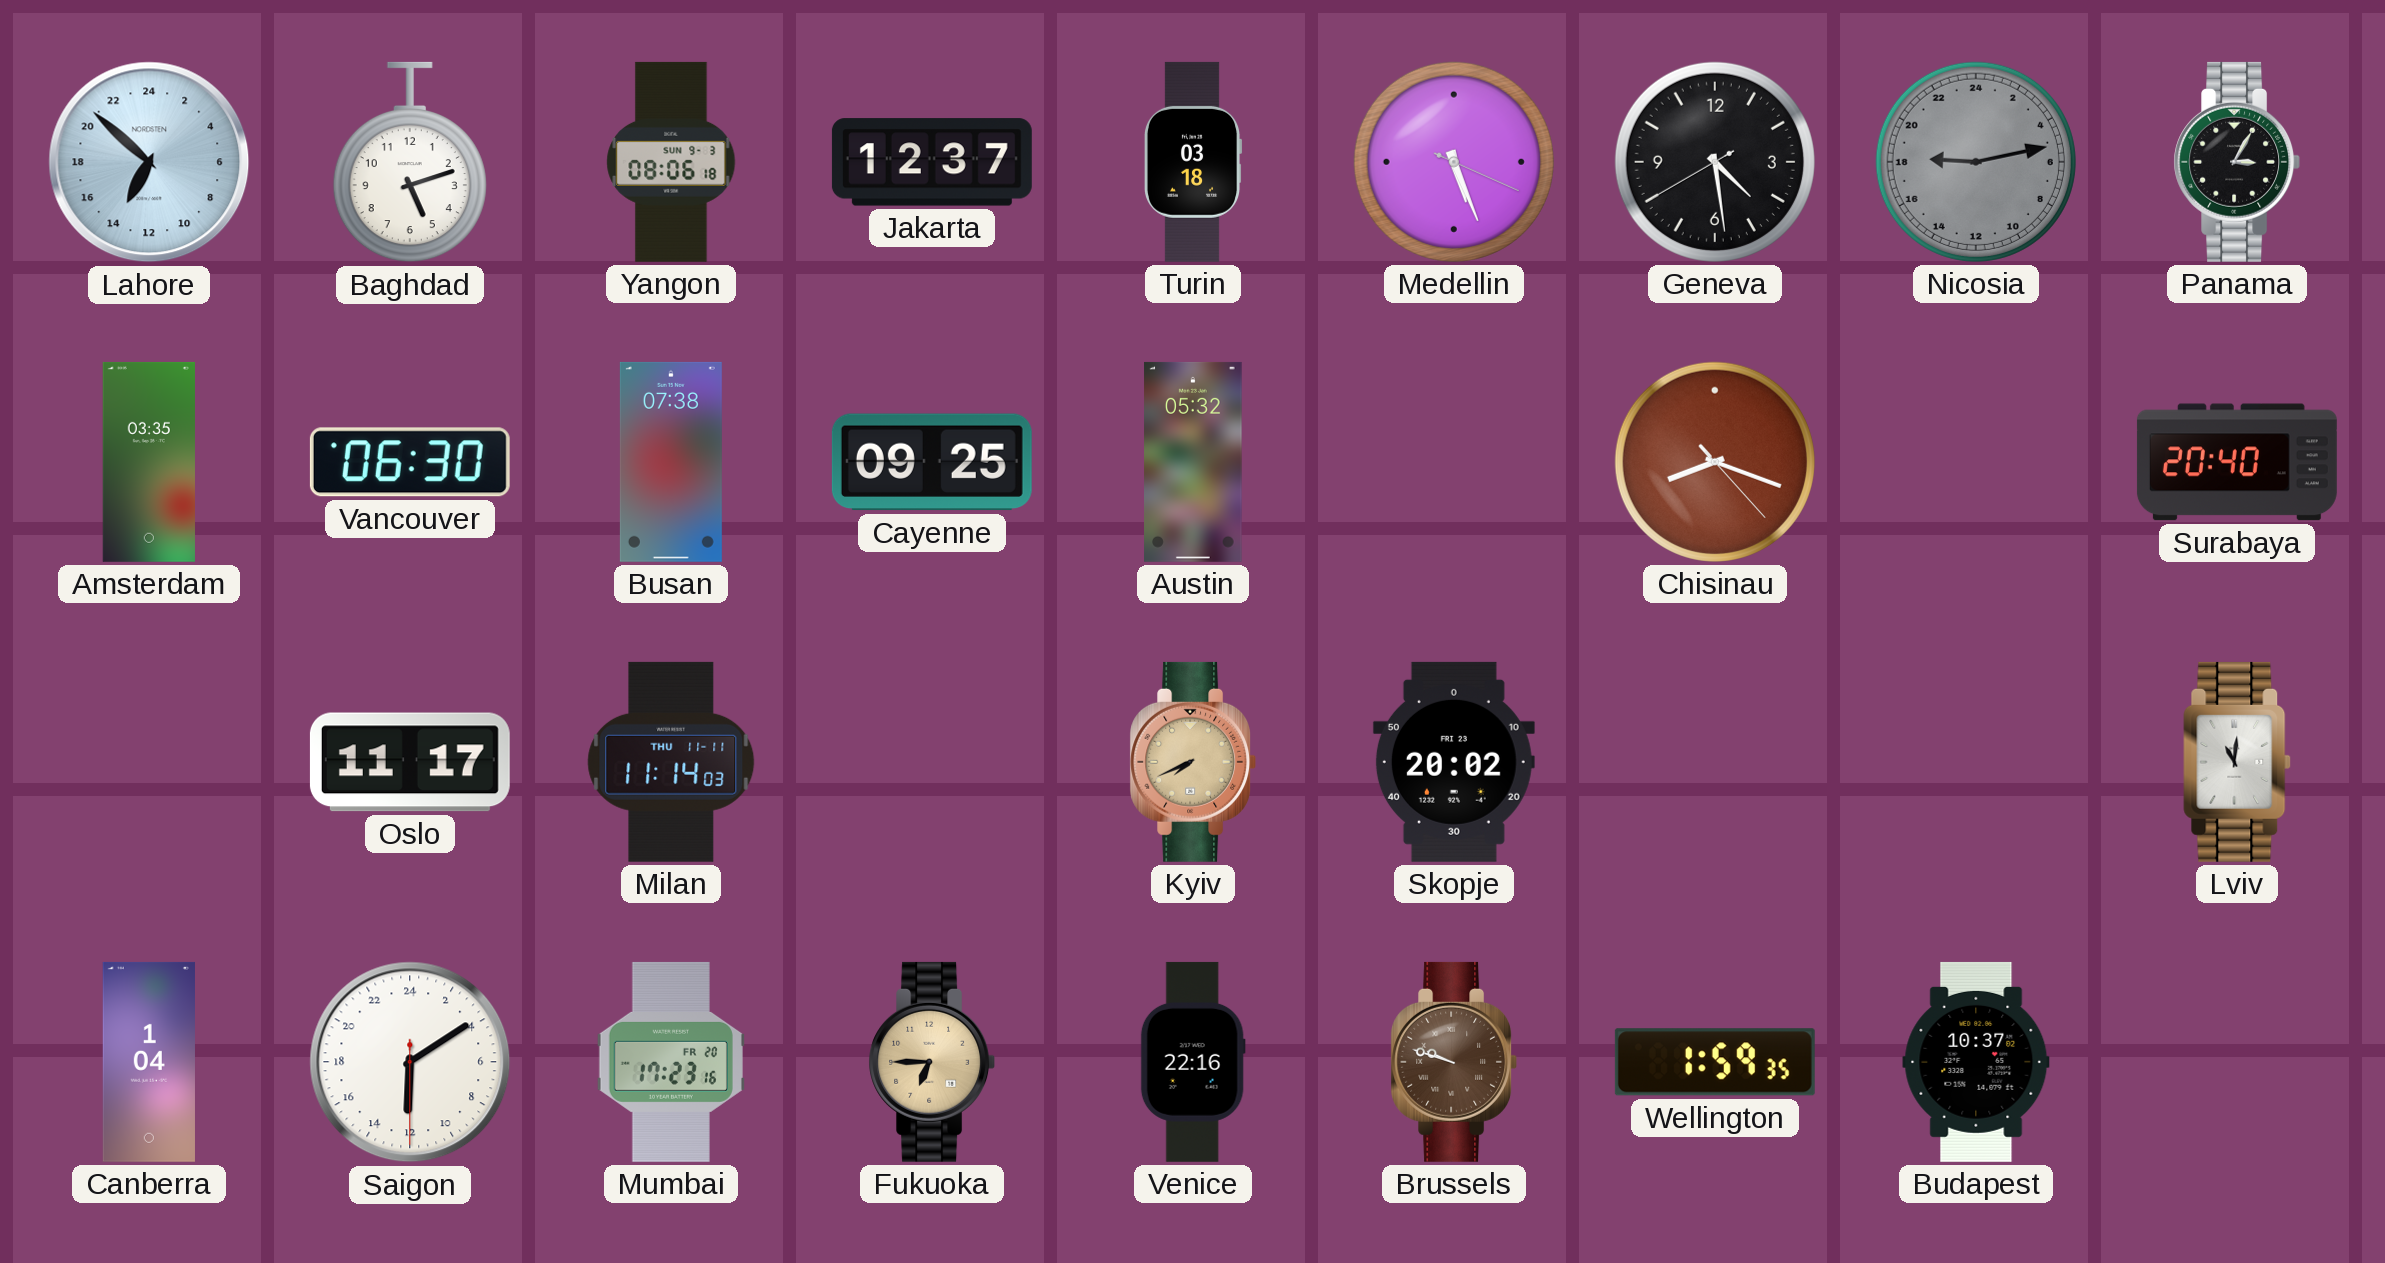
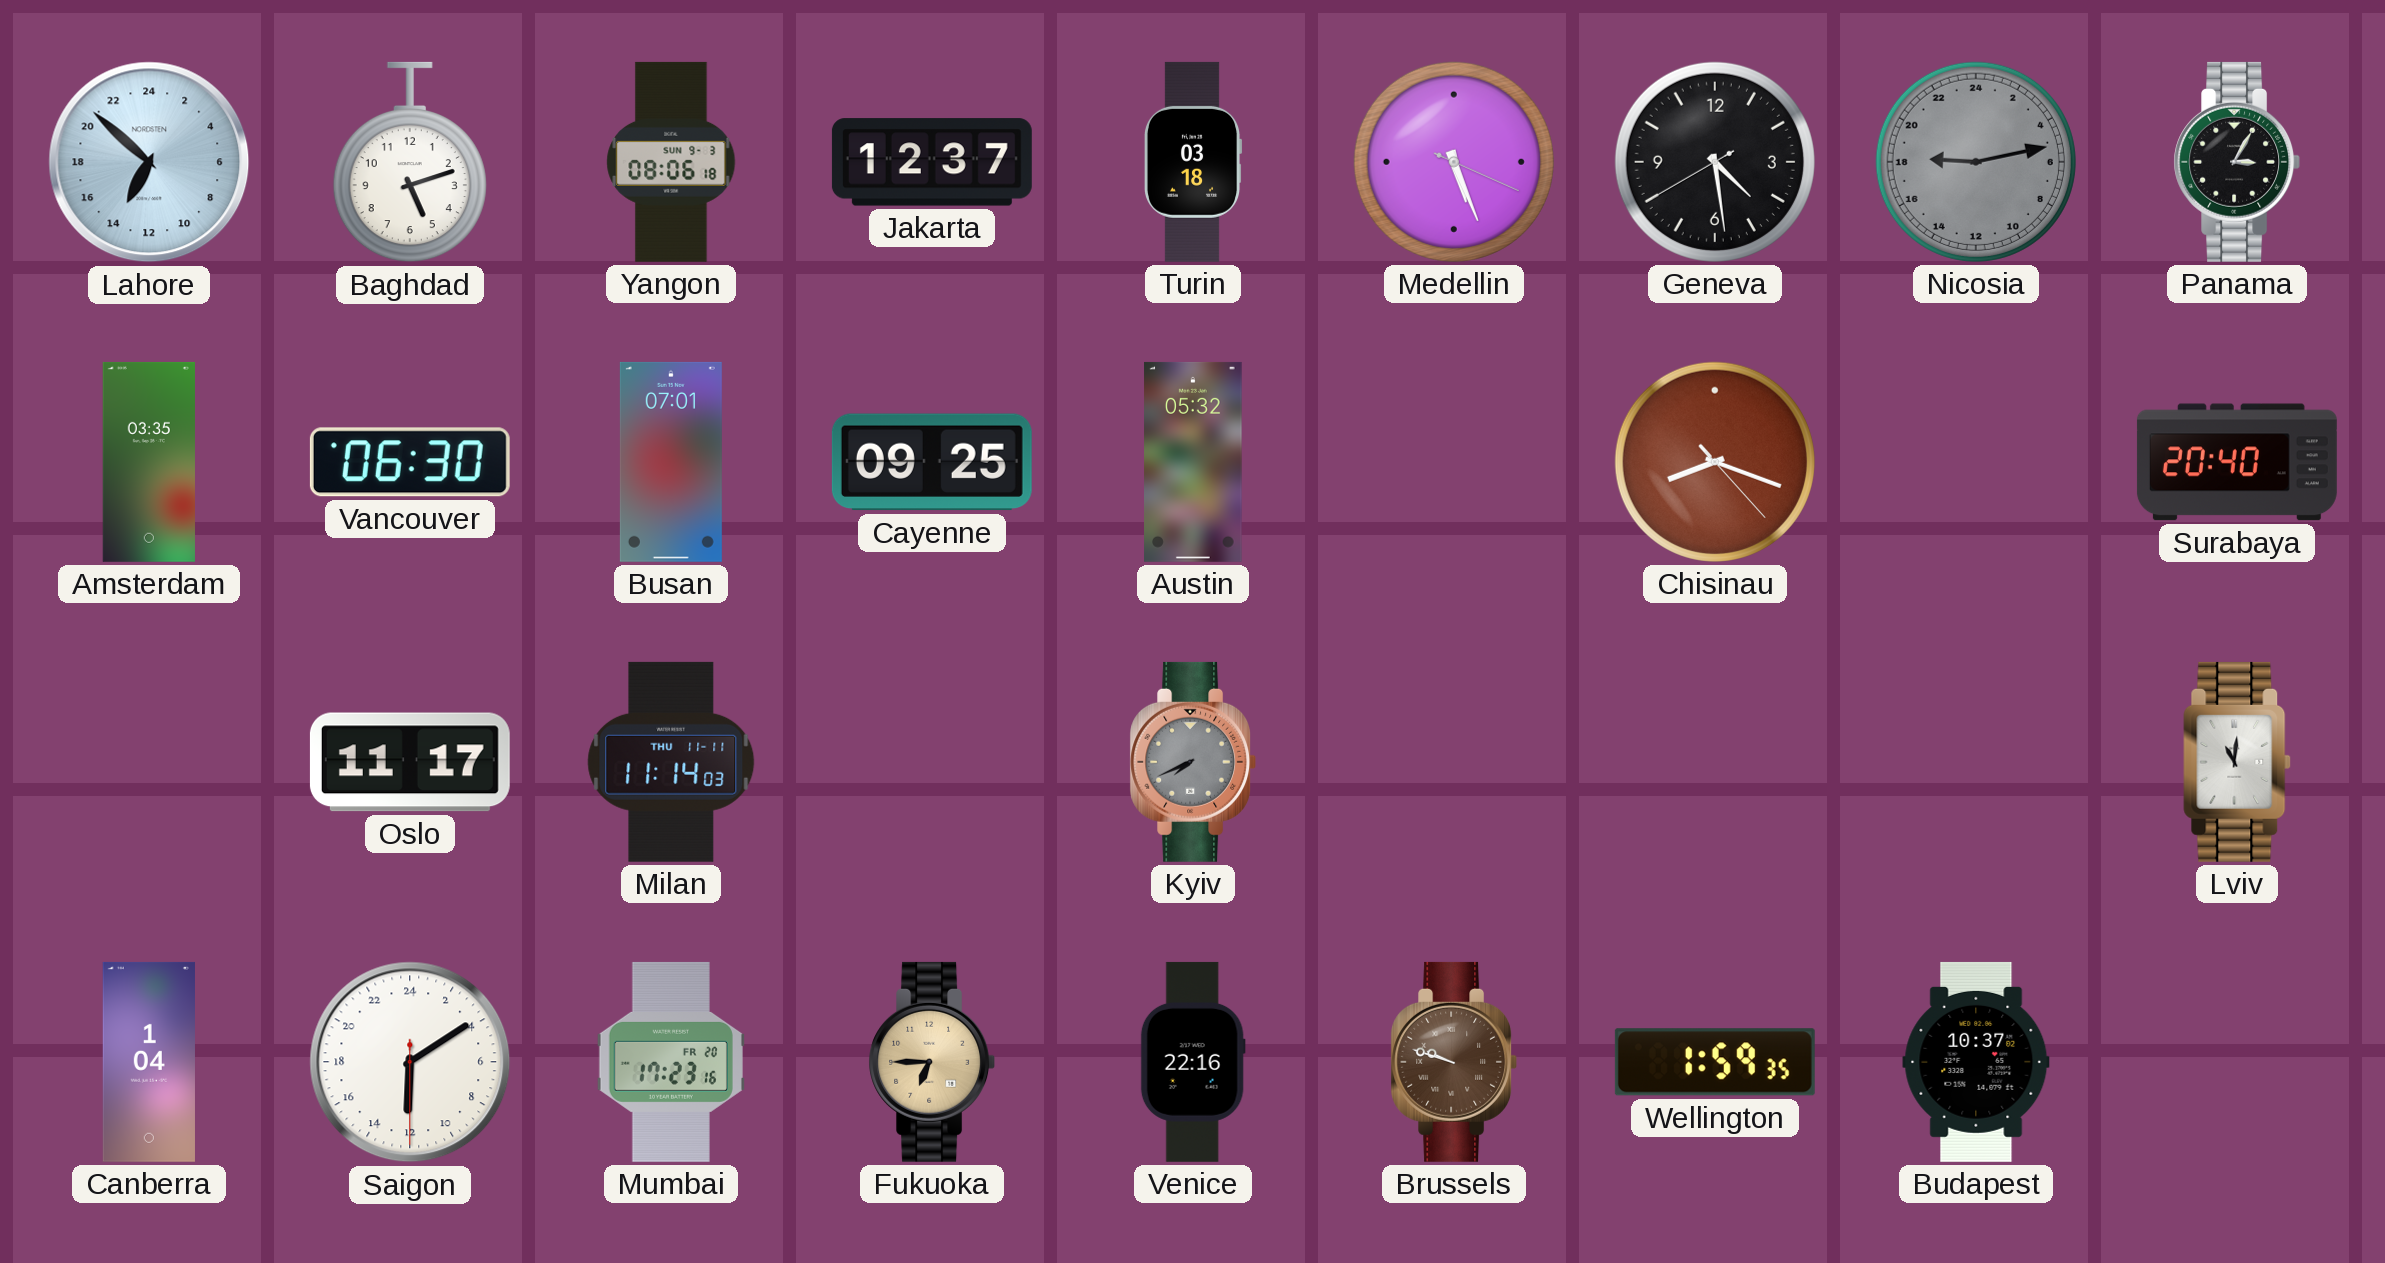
Busan: 07:38 -> 07:01 (671, 462)
Kyiv dial: champagne -> grey (1192, 762)
Skopje: 20:02 -> none (1454, 762)
